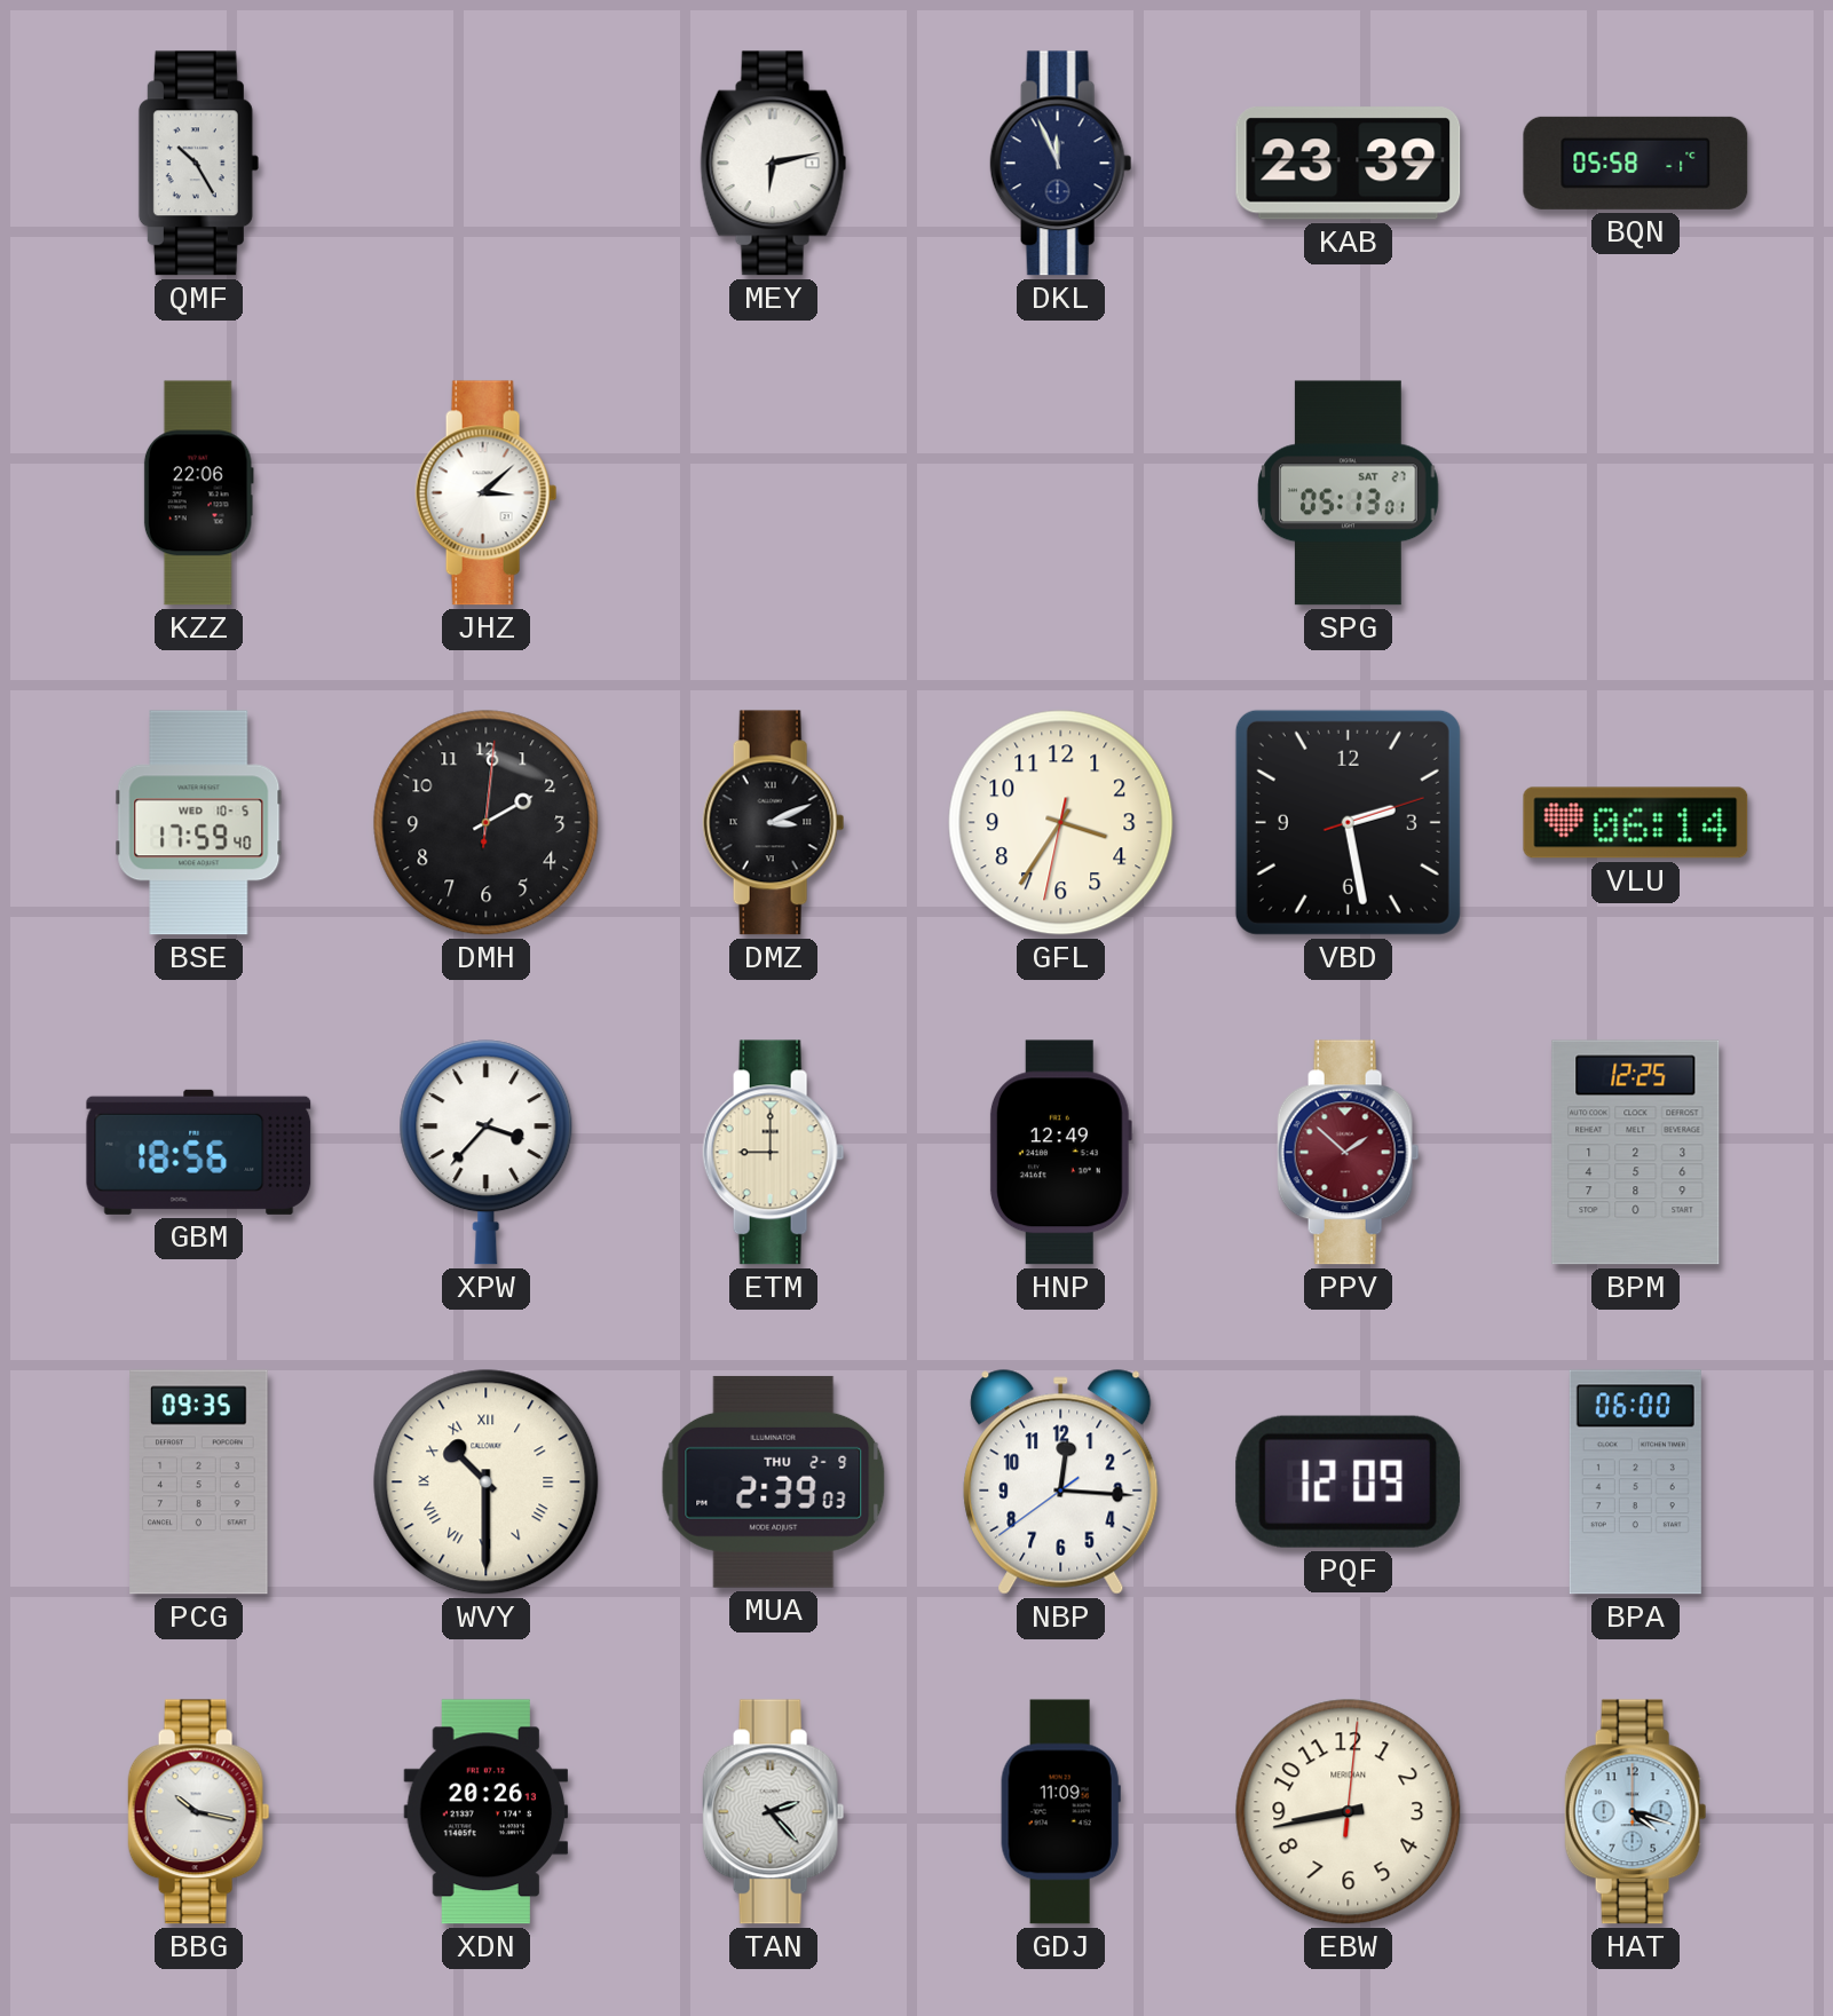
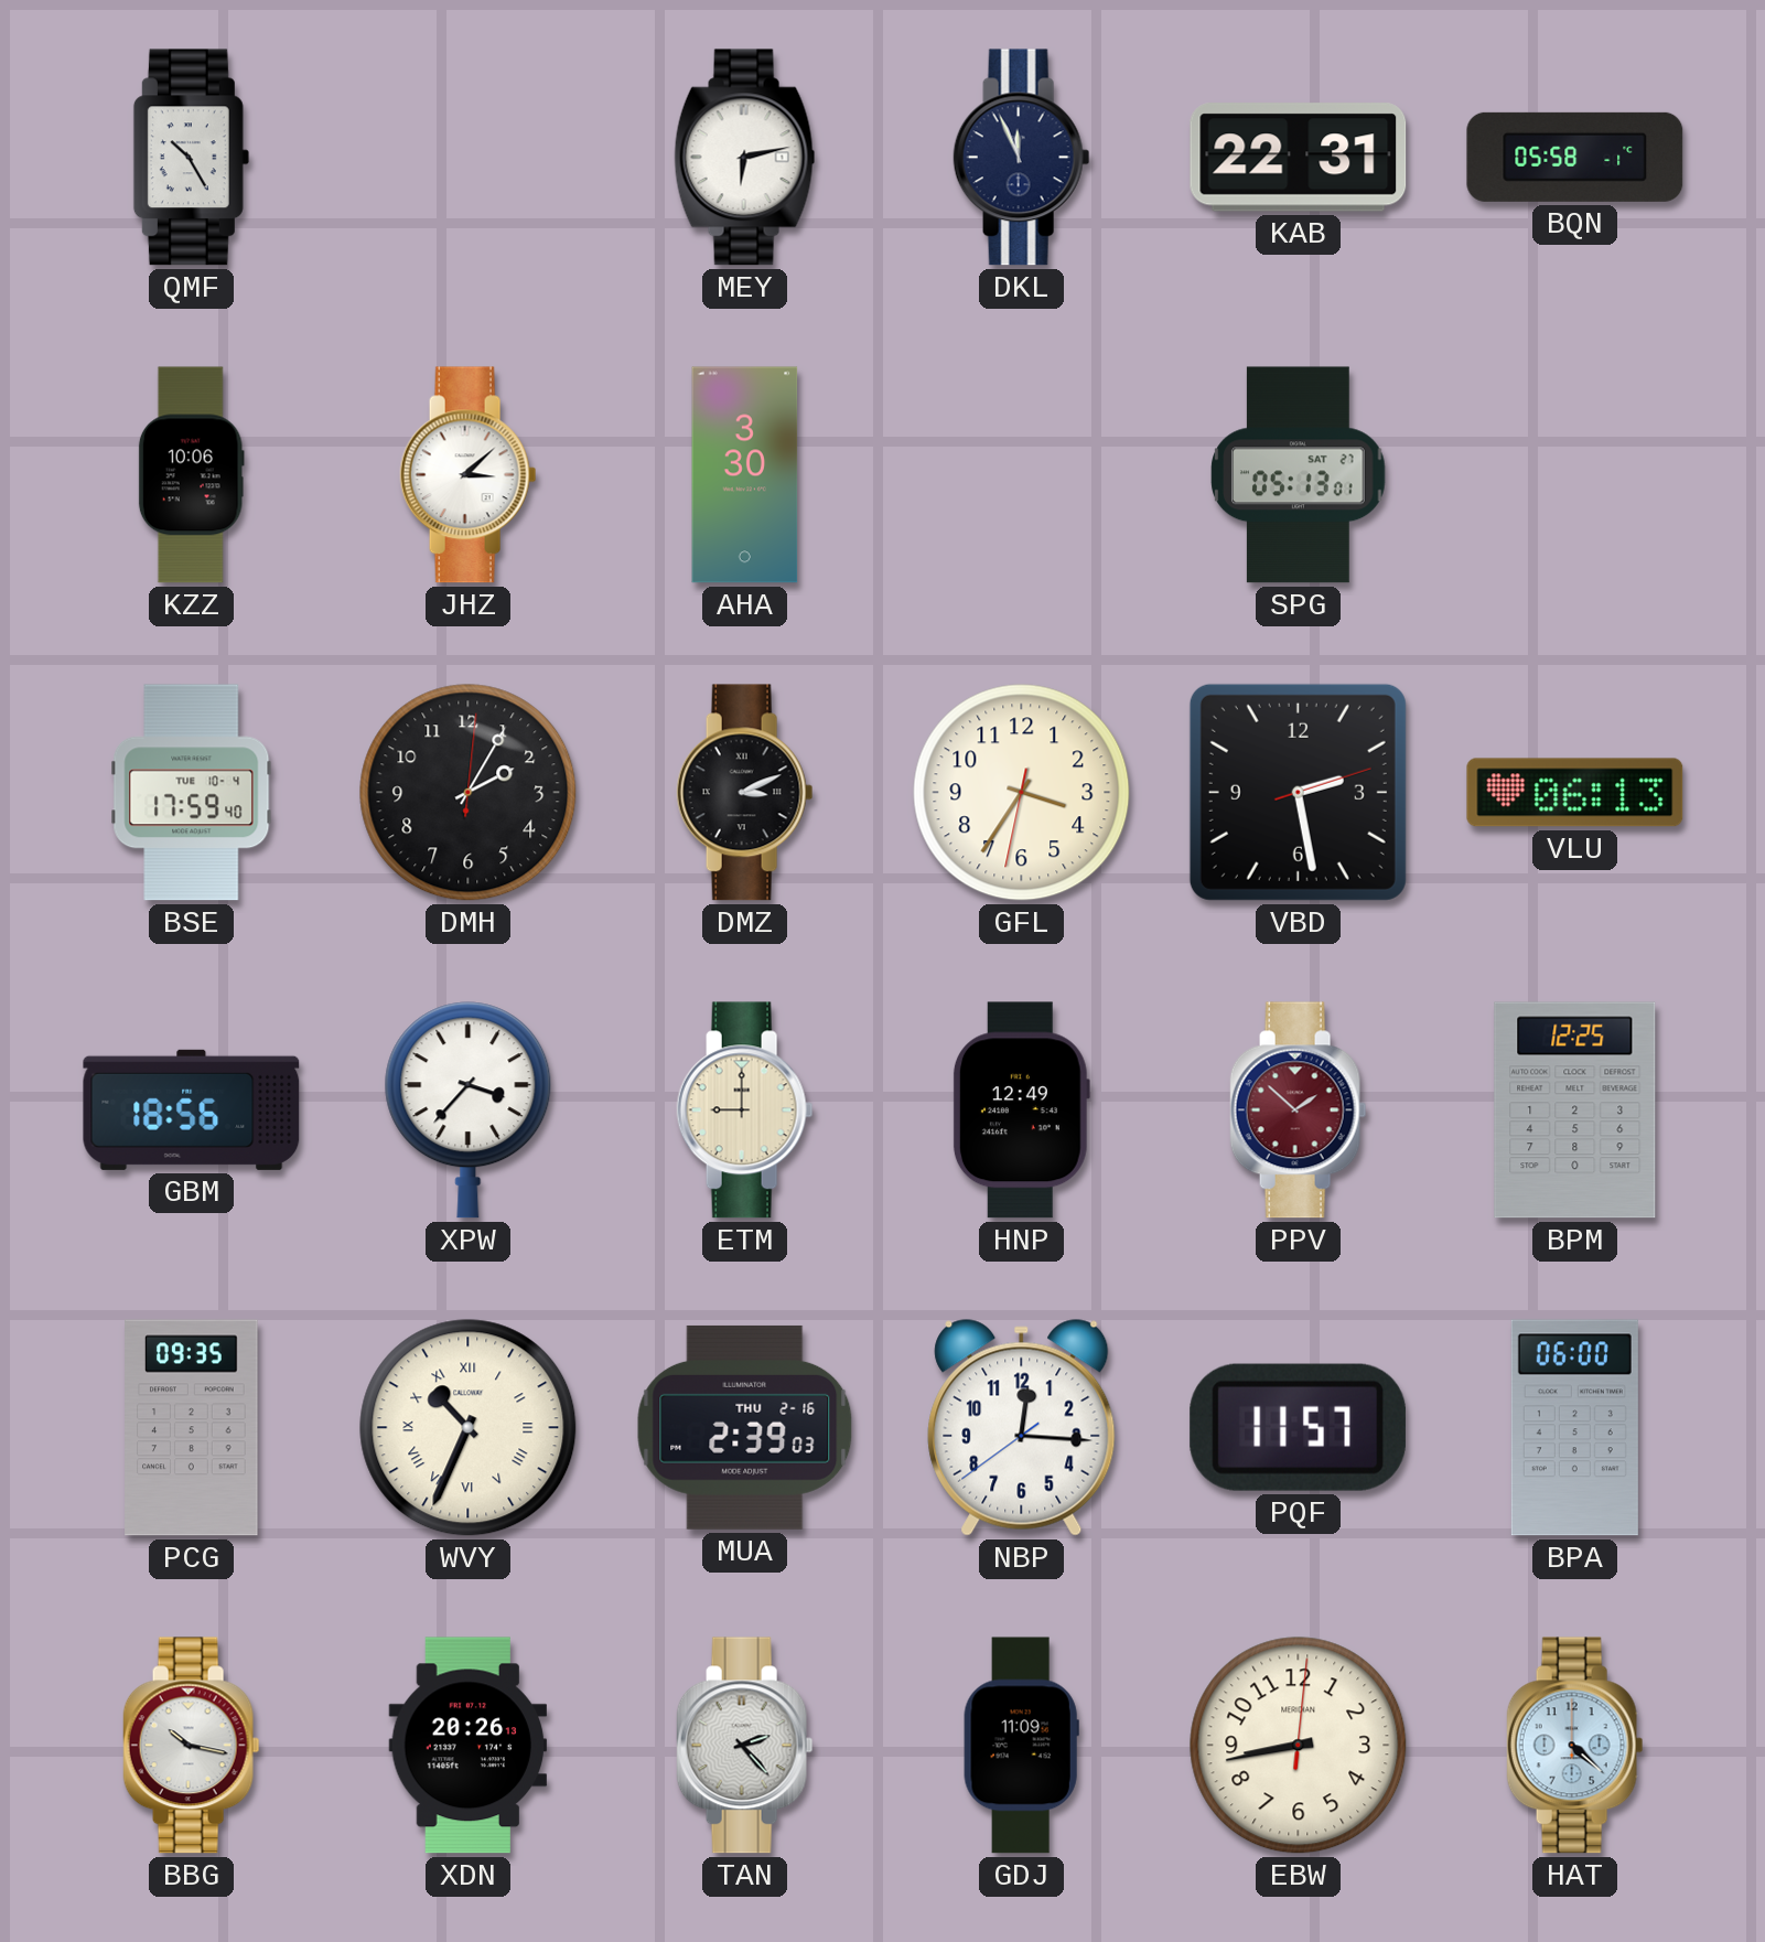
KAB: 23:39 -> 22:31 (1299, 158)
KZZ: 22:06 -> 10:06 (191, 475)
AHA: none -> 3:30 (745, 475)
BSE date: WED 10-5 -> TUE 10-4 (192, 793)
DMH: 2:01 -> 2:05 (469, 793)
VLU: 06:14 -> 06:13 (1575, 793)
WVY: 10:30 -> 10:34 (469, 1428)
MUA date: THU 2-9 -> THU 2-16 (745, 1427)
PQF: 12:09 -> 11:57 (1298, 1427)
HAT: 4:18 -> 4:22 (1575, 1746)
